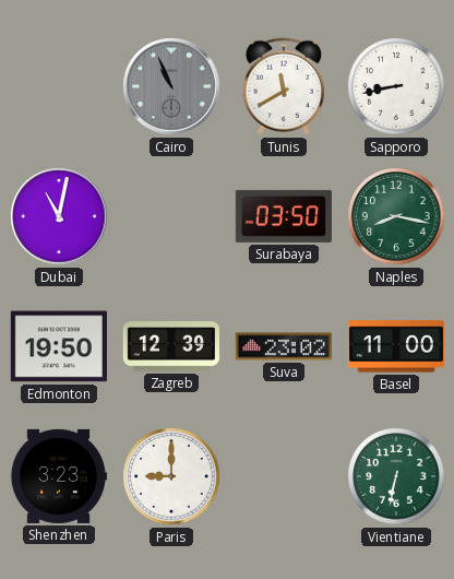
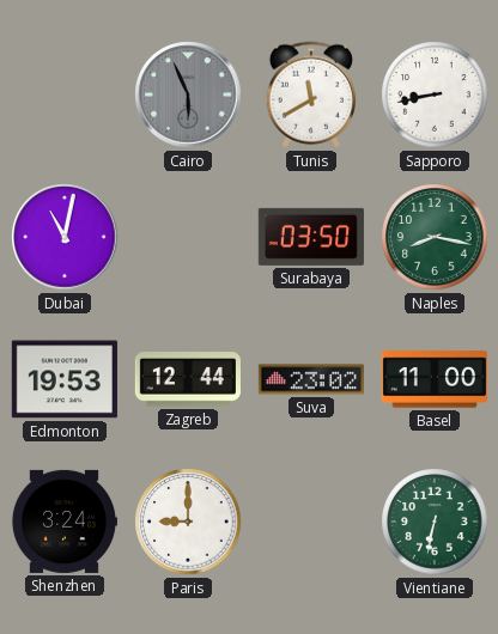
Cairo: 10:56 -> 5:56 (188, 95)
Edmonton: 19:50 -> 19:53 (65, 379)
Zagreb: 12:39 -> 12:44 (188, 379)
Shenzhen: 3:23 -> 3:24 (63, 522)
